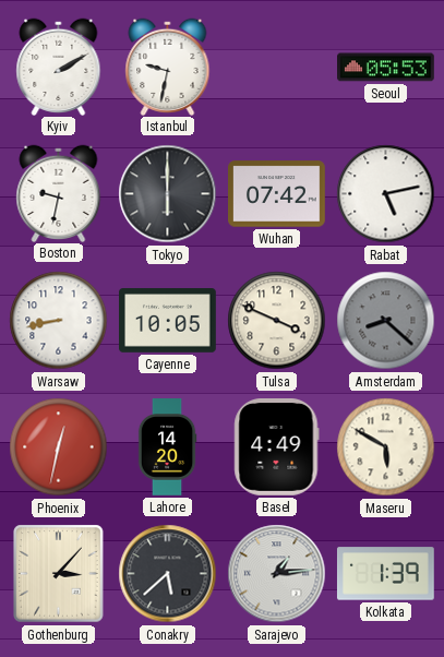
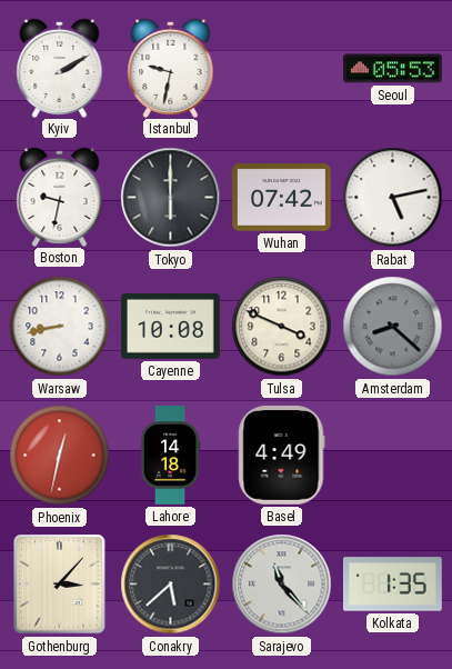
Cayenne: 10:05 -> 10:08 (171, 327)
Lahore: 14:20 -> 14:18 (170, 456)
Maseru: 5:50 -> none (386, 447)
Sarajevo: 1:14 -> 11:23 (282, 585)
Kolkata: 1:39 -> 1:35 (392, 585)
